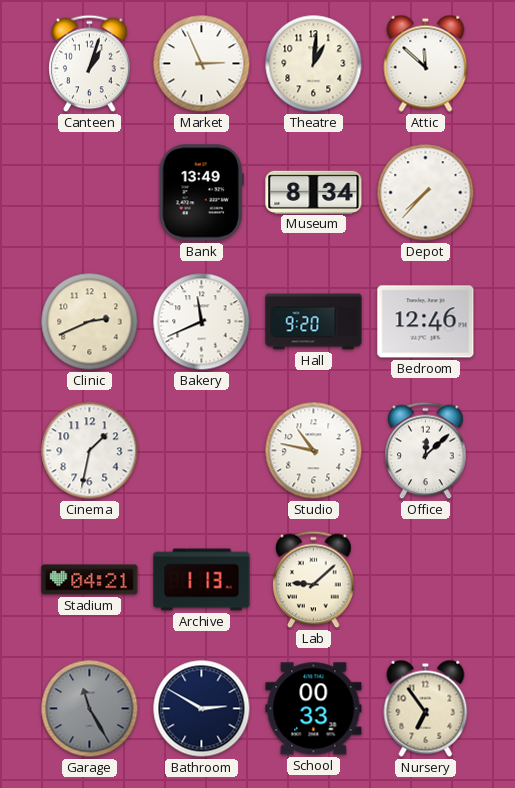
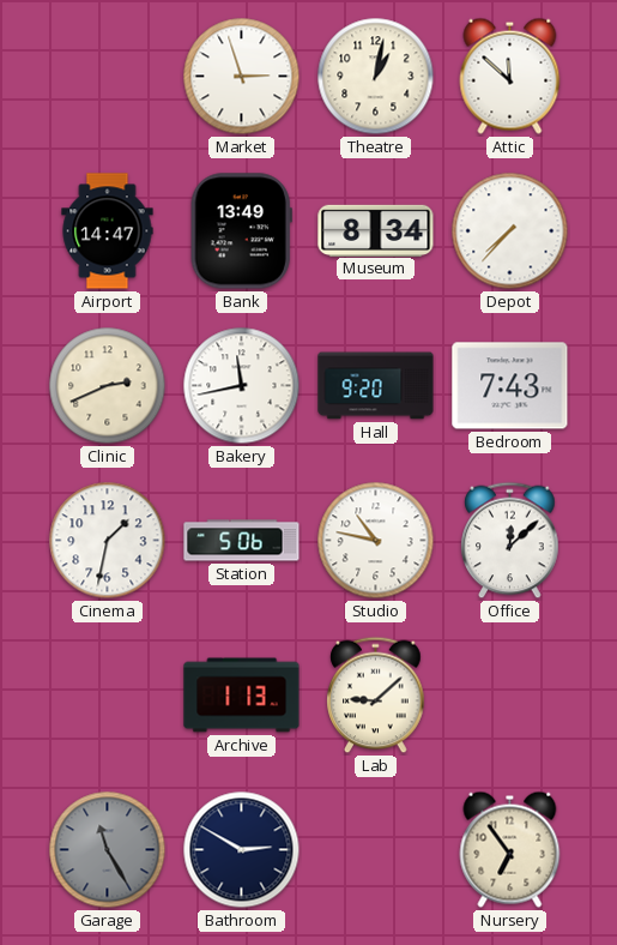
Canteen: 1:03 -> none (90, 64)
Market: 2:56 -> 2:57 (242, 77)
Theatre: 1:01 -> 1:02 (376, 77)
Airport: none -> 14:47 (108, 231)
Bakery: 11:41 -> 11:43 (242, 386)
Bedroom: 12:46 -> 7:43 (510, 386)
Station: none -> 5:06 (242, 541)
Stadium: 04:21 -> none (90, 580)
School: 00:33 -> none (314, 709)
